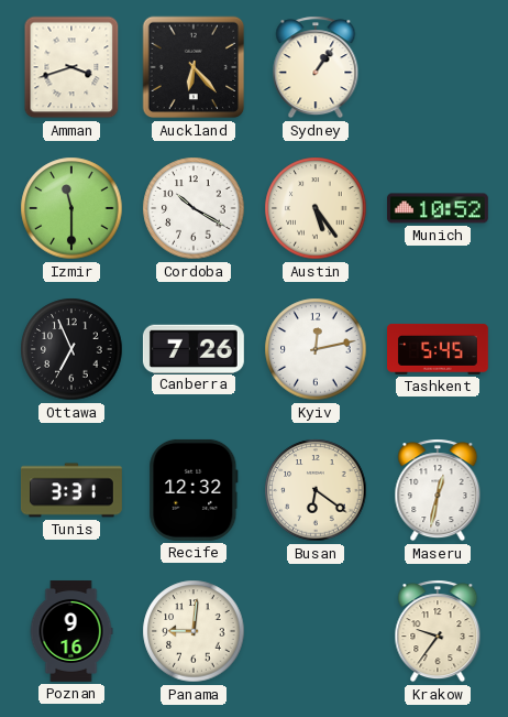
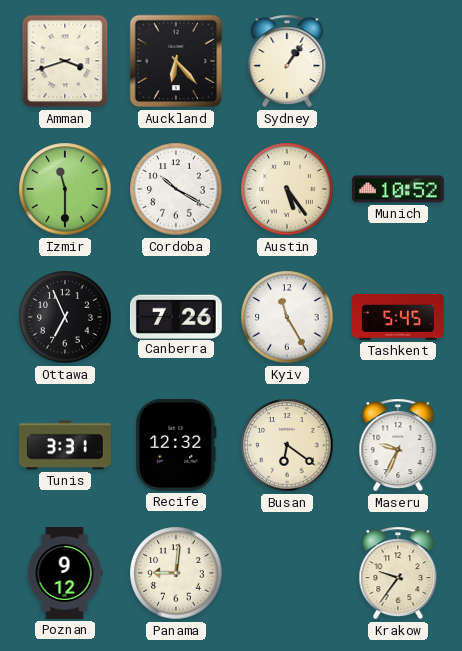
Kyiv: 12:13 -> 11:25 (287, 317)
Maseru: 12:32 -> 9:34 (398, 445)
Poznan: 9:16 -> 9:12 (65, 574)
